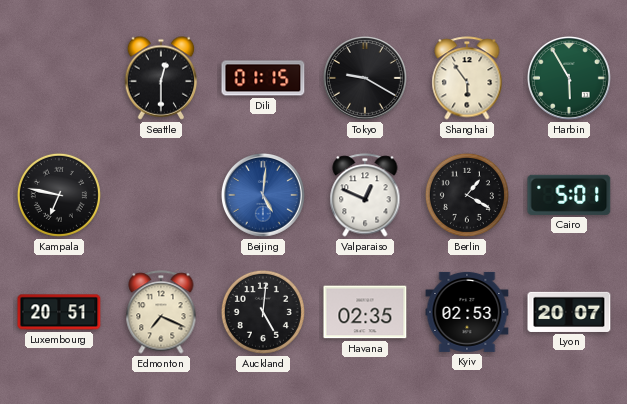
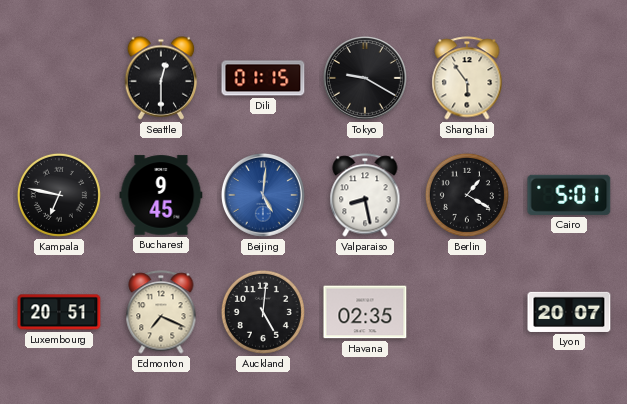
Harbin: 5:55 -> none (569, 78)
Bucharest: none -> 9:45 (161, 195)
Valparaiso: 12:49 -> 8:28 (365, 195)
Kyiv: 02:53 -> none (467, 312)
